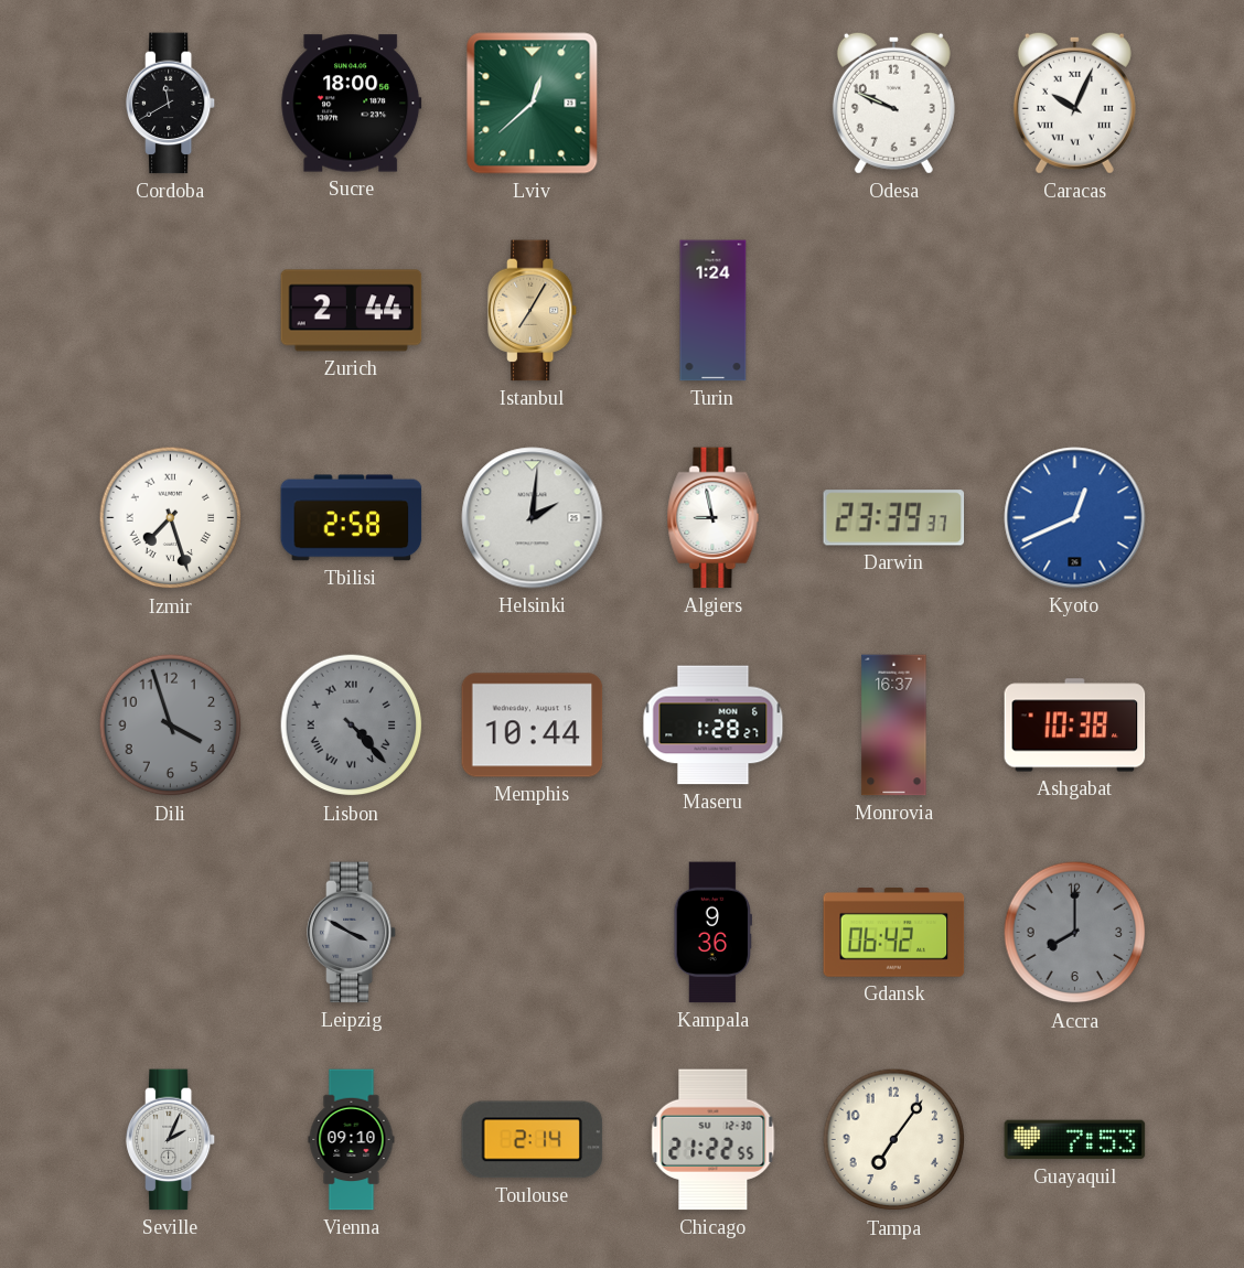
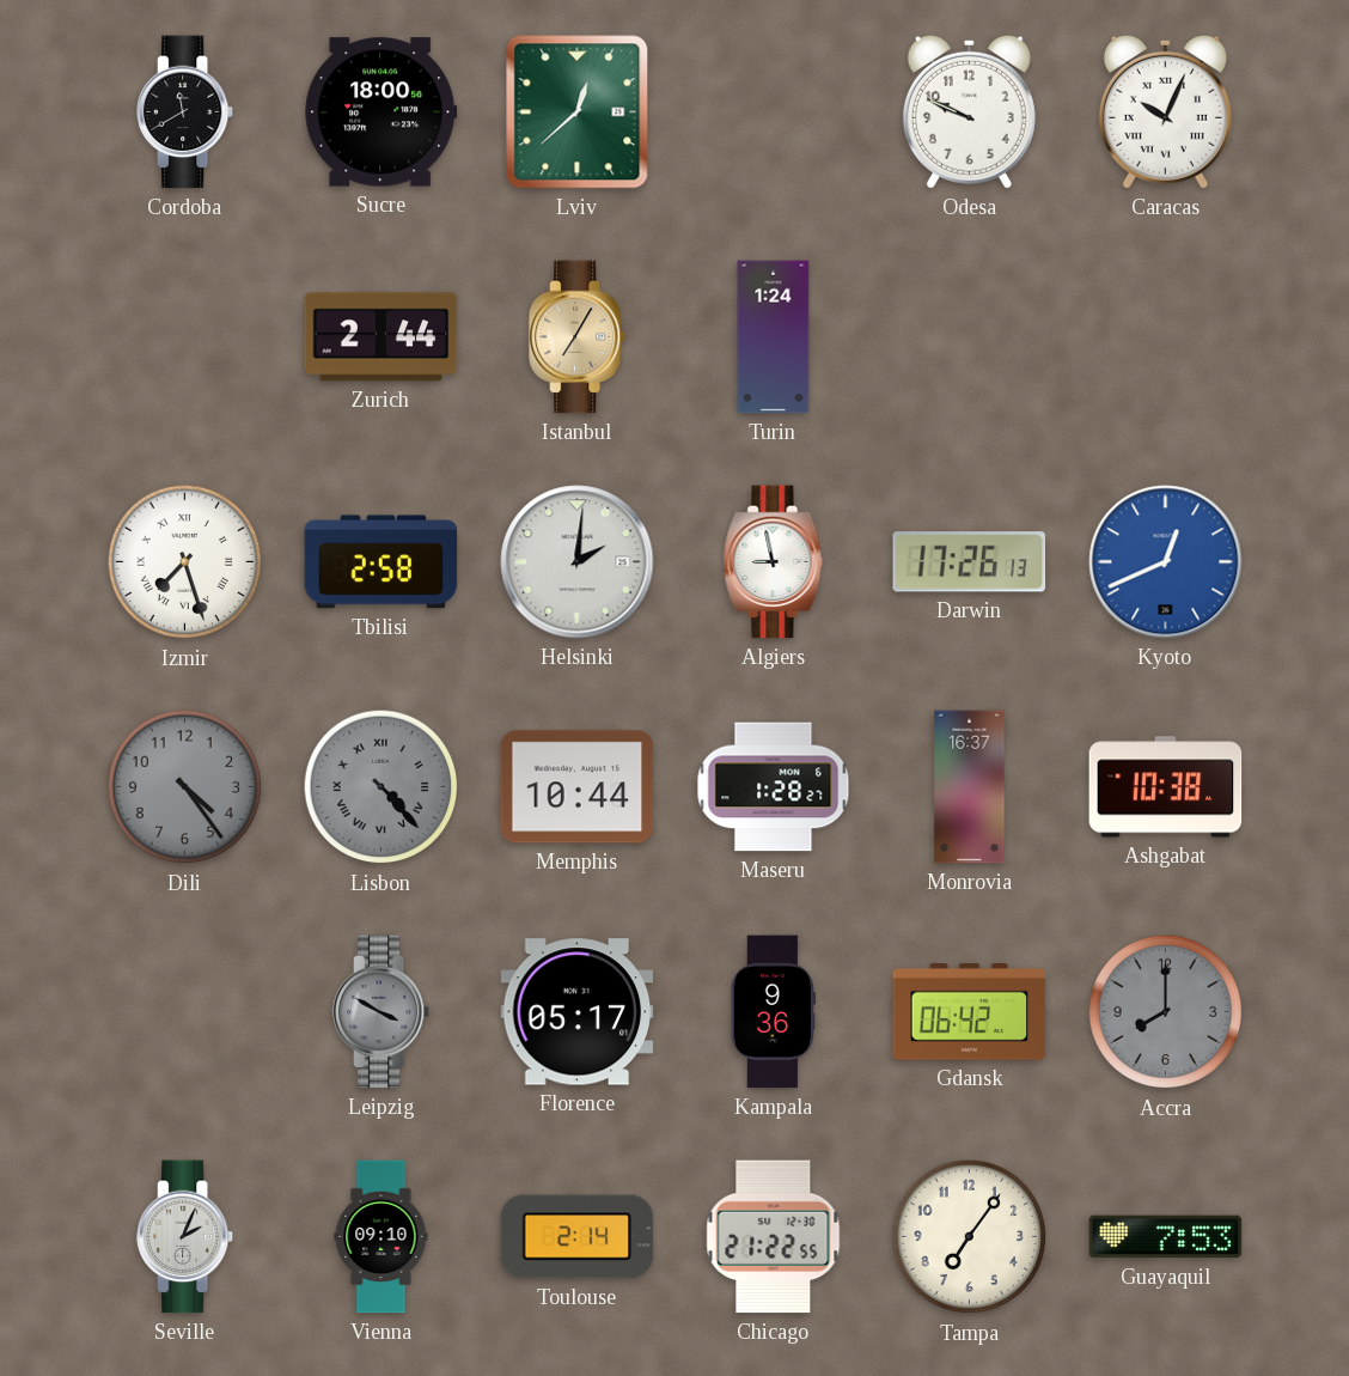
Darwin: 23:39 -> 17:26 (970, 562)
Dili: 3:57 -> 4:24 (185, 787)
Florence: none -> 05:17 (578, 1012)
